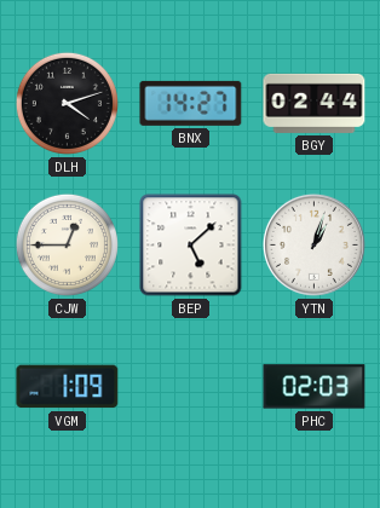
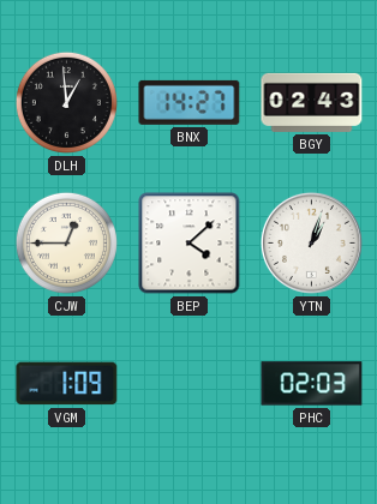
DLH: 4:12 -> 12:59 (66, 102)
BGY: 02:44 -> 02:43 (312, 102)
BEP: 5:08 -> 4:08 (190, 244)
